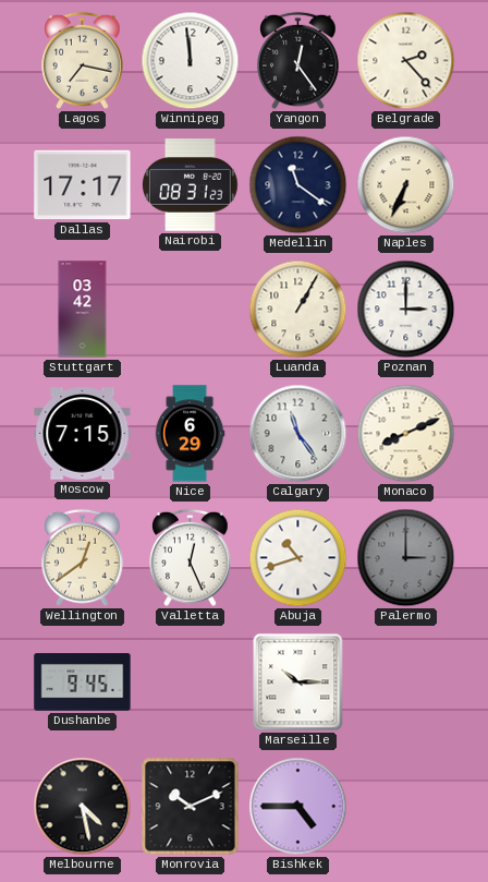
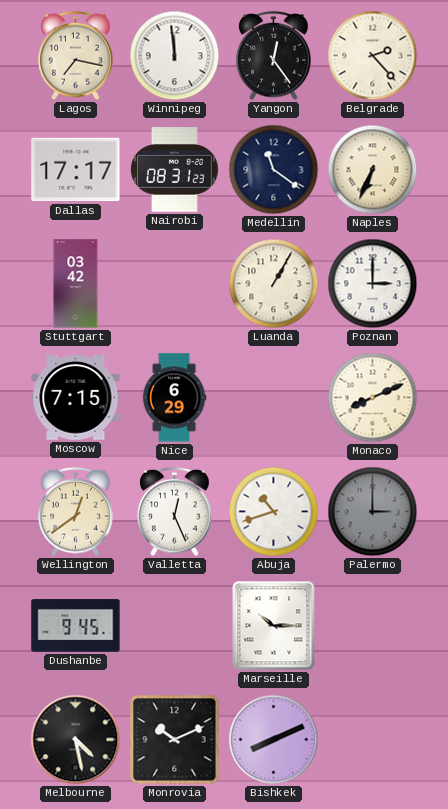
Calgary: 11:24 -> none (298, 434)
Bishkek: 4:45 -> 8:11 (274, 740)
